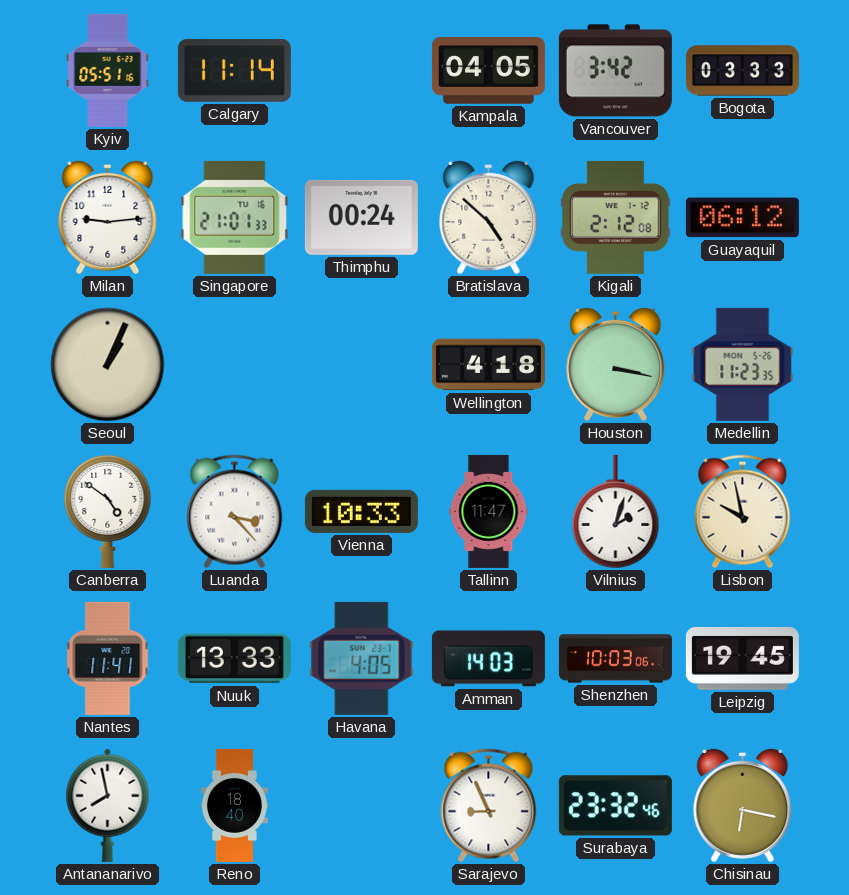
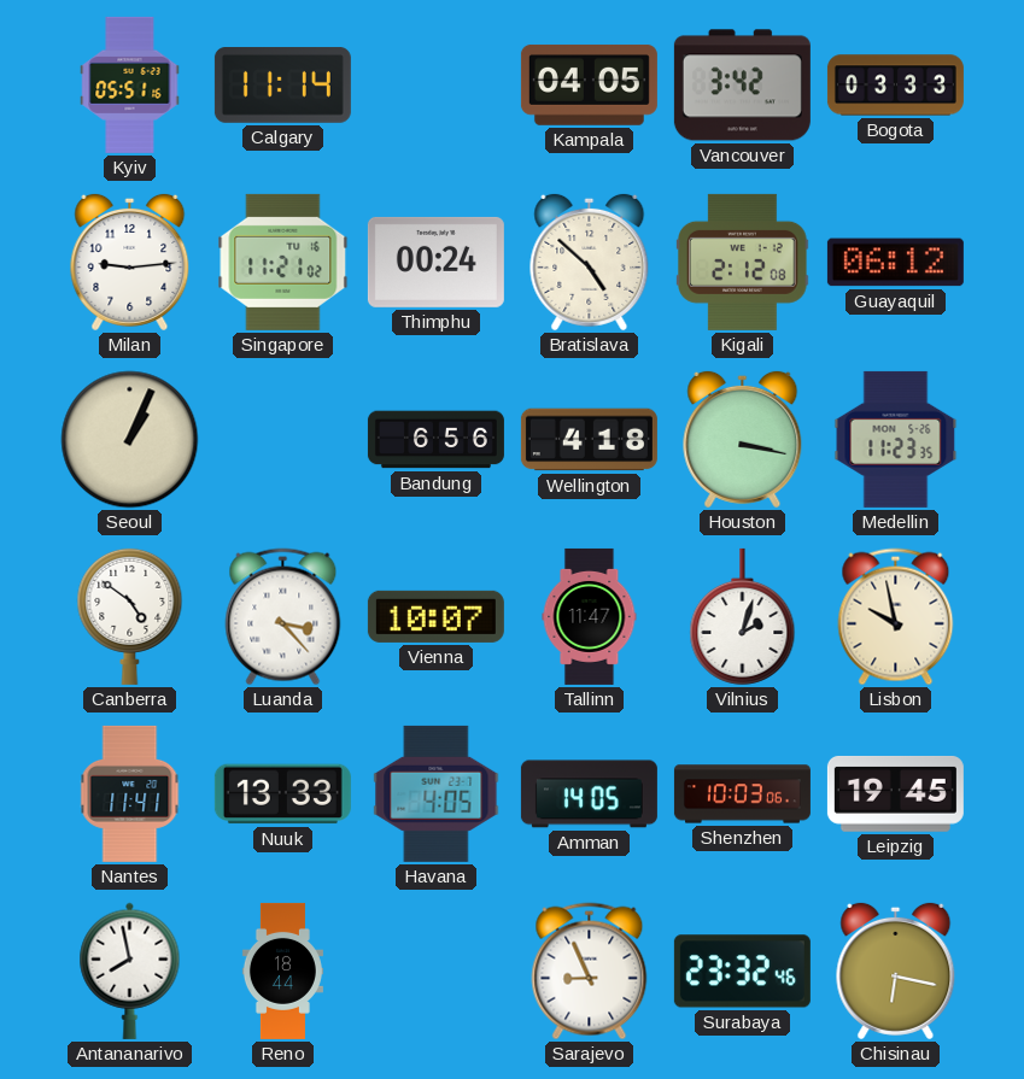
Singapore: 21:01 -> 11:21 (283, 262)
Bandung: none -> 6:56 (435, 440)
Vienna: 10:33 -> 10:07 (435, 616)
Amman: 14:03 -> 14:05 (589, 794)
Reno: 18:40 -> 18:44 (282, 970)
